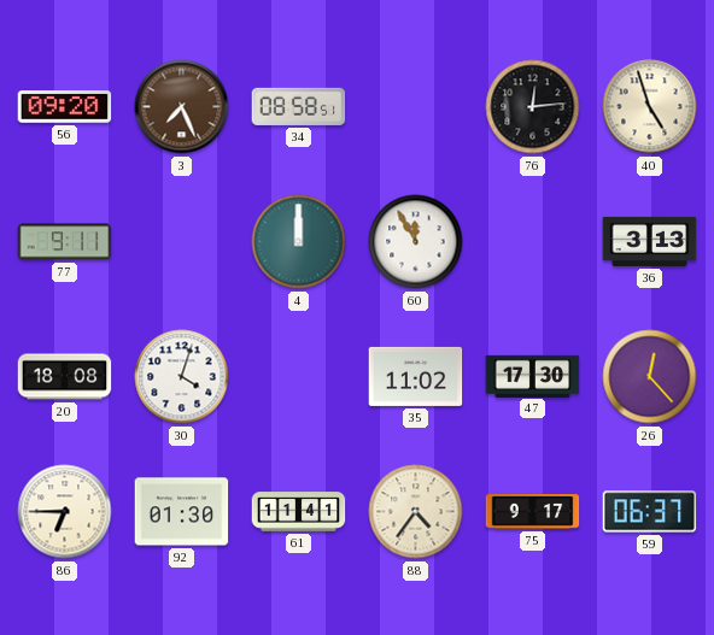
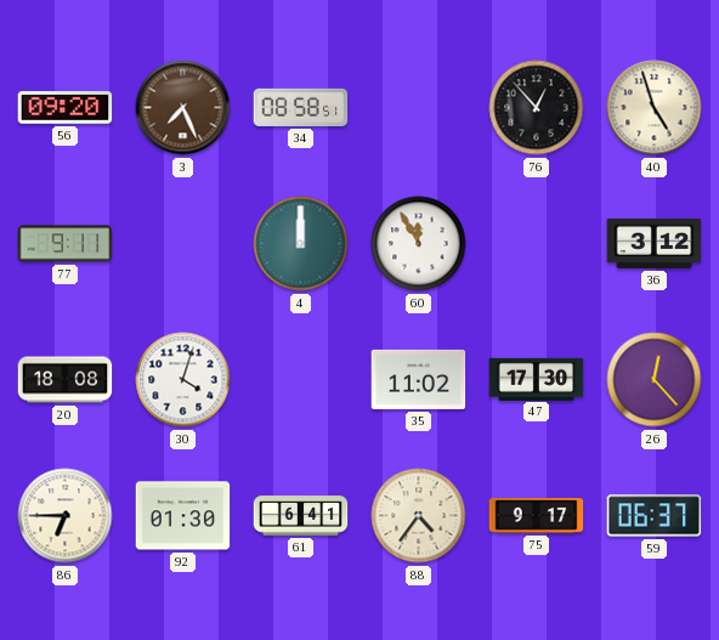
76: 12:14 -> 12:53 (537, 108)
36: 3:13 -> 3:12 (655, 243)
61: 11:41 -> 6:41 (301, 516)
